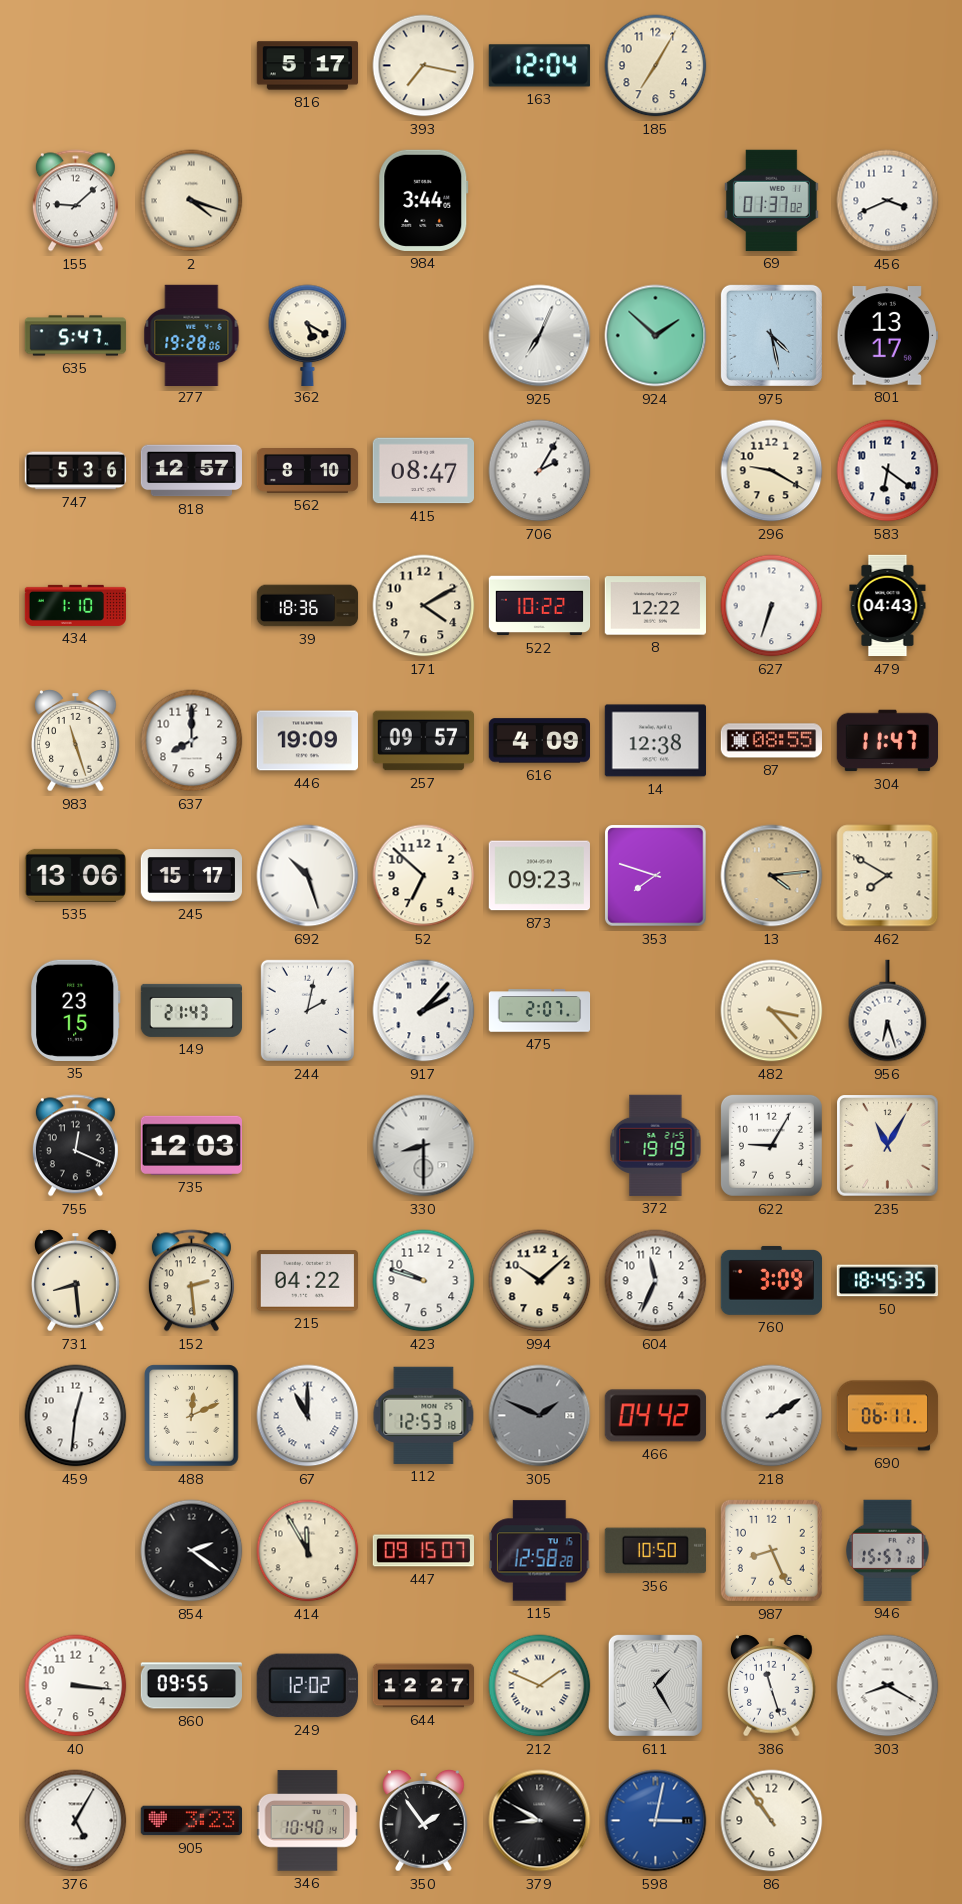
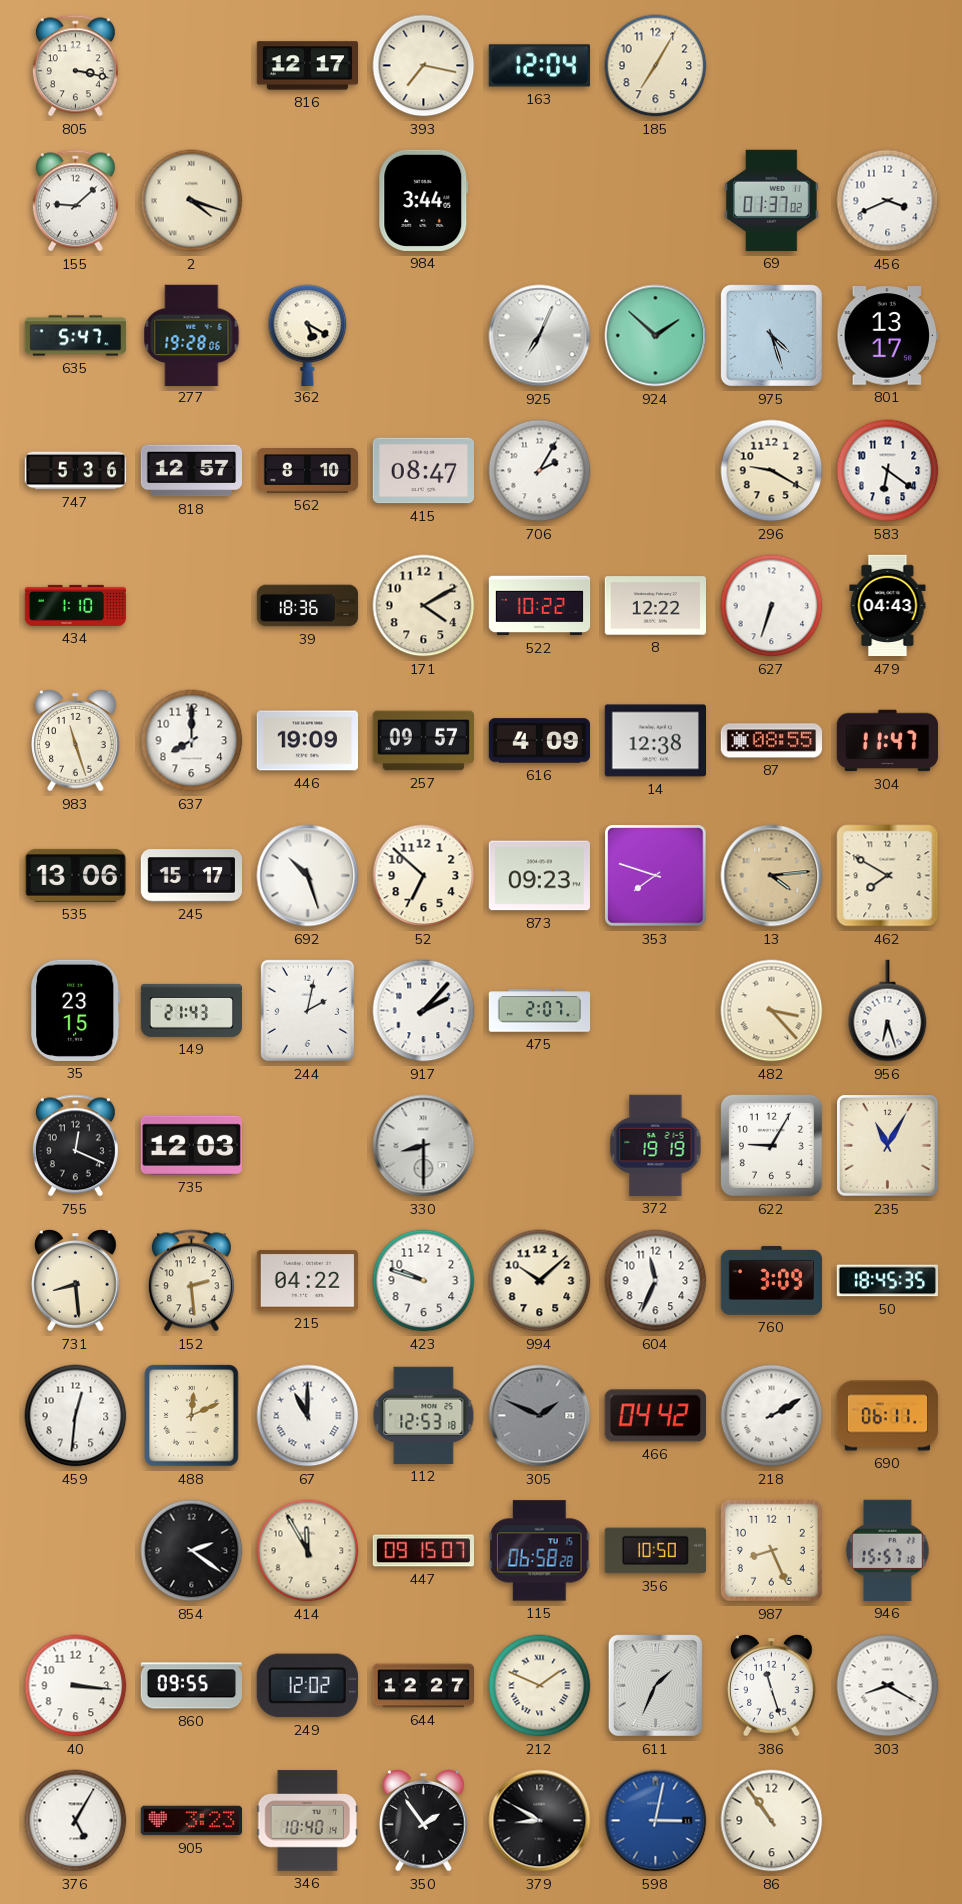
805: none -> 3:17 (75, 66)
816: 5:17 -> 12:17 (308, 66)
975: 4:28 -> 4:27 (771, 335)
115: 12:58 -> 06:58 (540, 1551)
611: 1:25 -> 1:34 (655, 1685)
